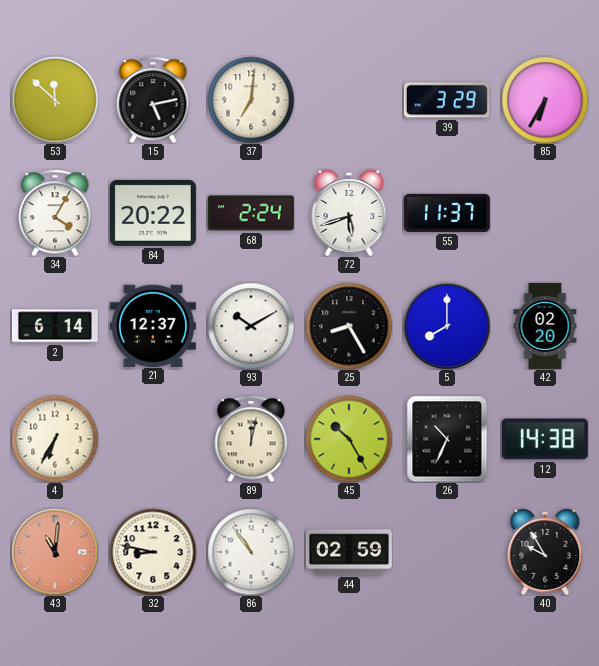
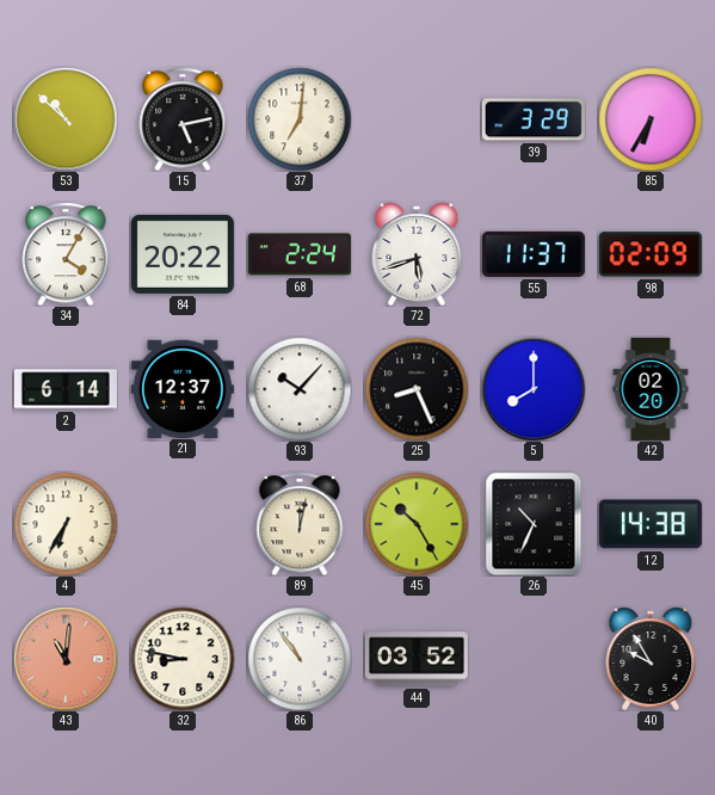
53: 11:52 -> 10:52 (66, 119)
98: none -> 02:09 (651, 254)
93: 10:10 -> 10:07 (300, 389)
25: 8:25 -> 8:26 (417, 389)
44: 02:59 -> 03:52 (417, 659)
